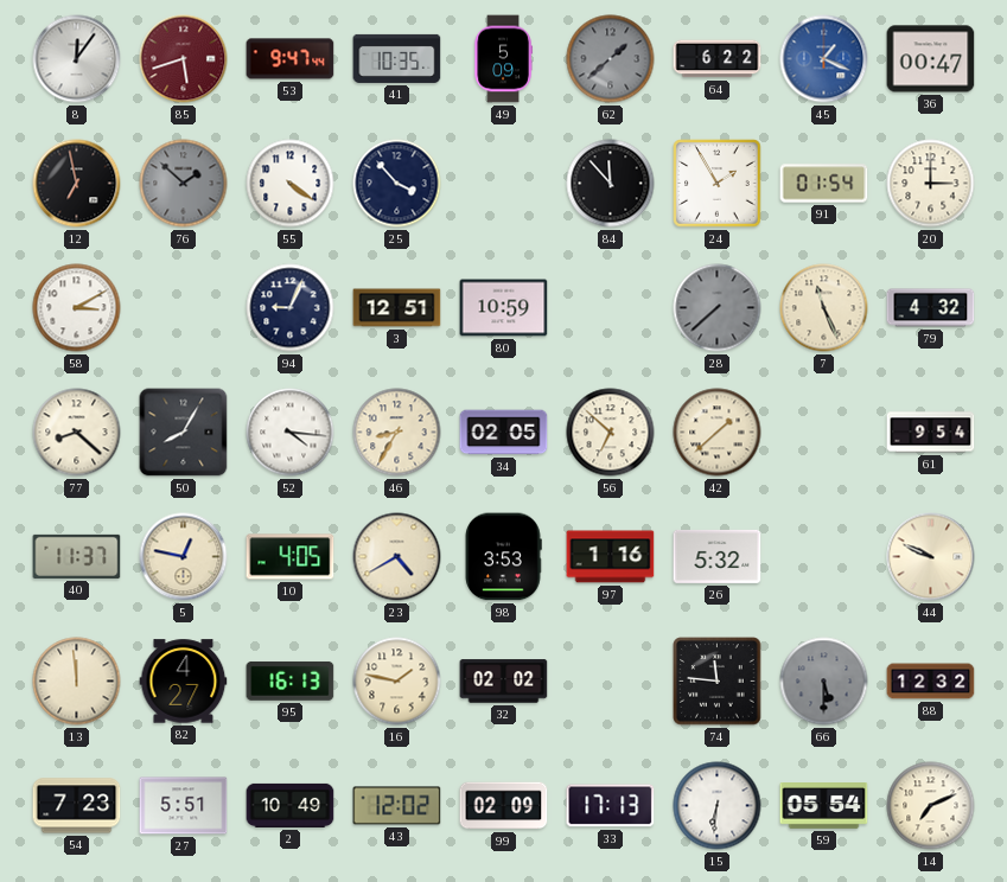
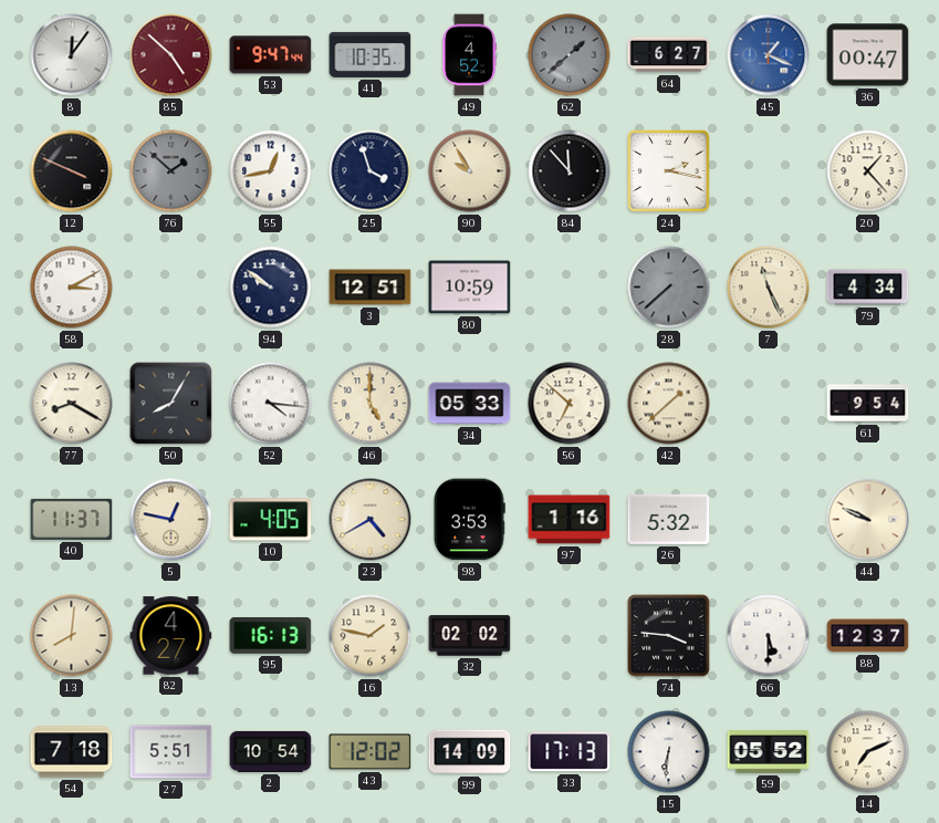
85: 5:42 -> 4:52 (171, 55)
49: 5:09 -> 4:52 (469, 55)
64: 6:22 -> 6:27 (669, 55)
12: 6:58 -> 3:49 (72, 171)
55: 4:21 -> 12:43 (271, 171)
25: 3:53 -> 3:57 (371, 171)
90: none -> 9:55 (470, 171)
24: 1:55 -> 2:17 (669, 171)
91: 01:54 -> none (824, 184)
20: 3:00 -> 1:23 (868, 171)
94: 9:04 -> 9:51 (271, 288)
79: 4:32 -> 4:34 (868, 288)
77: 8:22 -> 8:20 (72, 404)
46: 8:35 -> 5:00 (371, 404)
34: 02:05 -> 05:33 (470, 404)
13: 11:59 -> 8:01 (72, 636)
74: 11:46 -> 3:46 (669, 636)
66 dial: grey -> white (769, 636)
88: 12:32 -> 12:37 (868, 636)
54: 7:23 -> 7:18 (72, 752)
2: 10:49 -> 10:54 (271, 751)
99: 02:09 -> 14:09 (470, 752)
59: 05:54 -> 05:52 (769, 752)
